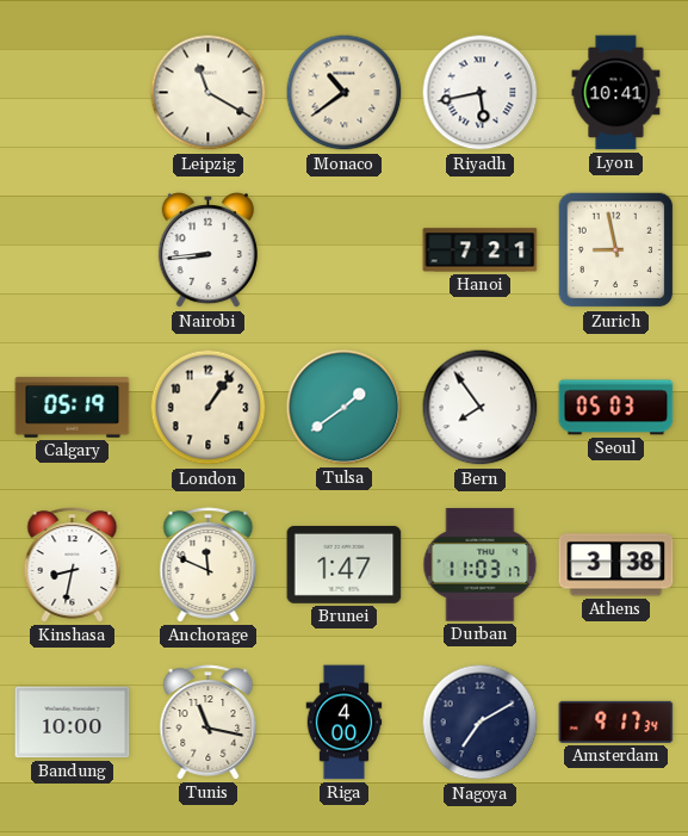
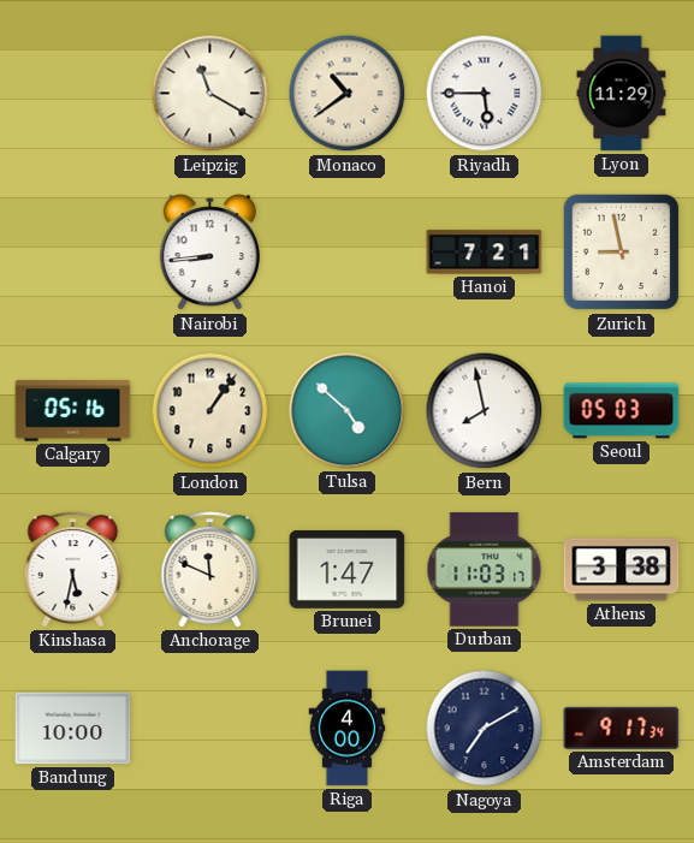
Riyadh: 5:43 -> 5:45 (485, 94)
Lyon: 10:41 -> 11:29 (622, 94)
Calgary: 05:19 -> 05:16 (73, 411)
Tulsa: 1:39 -> 4:52 (348, 411)
Bern: 7:54 -> 7:58 (485, 411)
Kinshasa: 8:32 -> 5:32 (73, 570)
Tunis: 11:17 -> none (209, 723)
